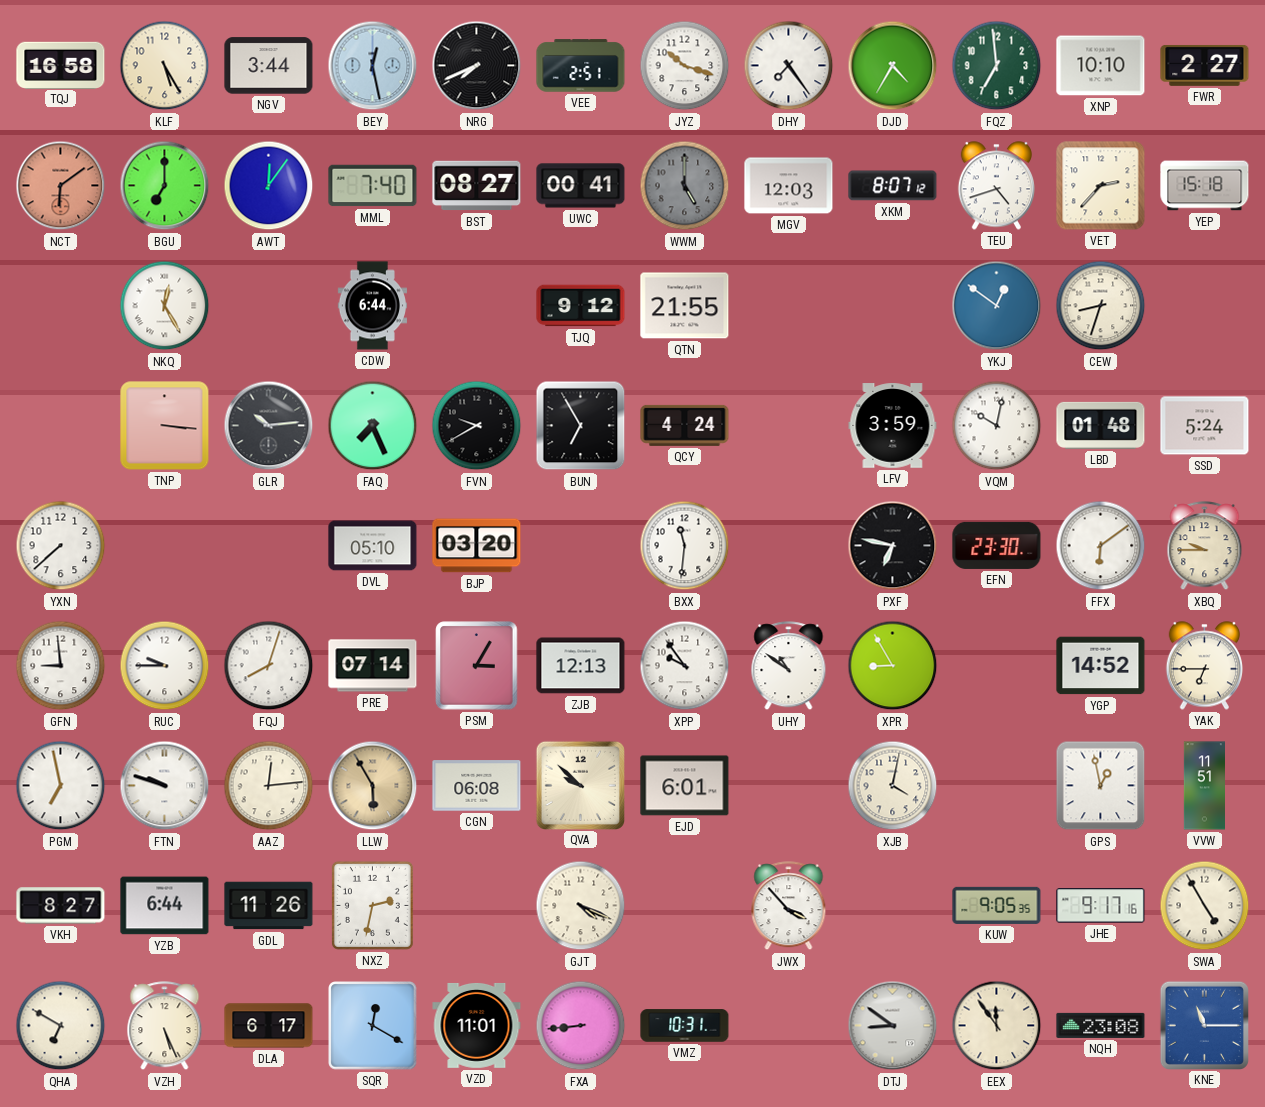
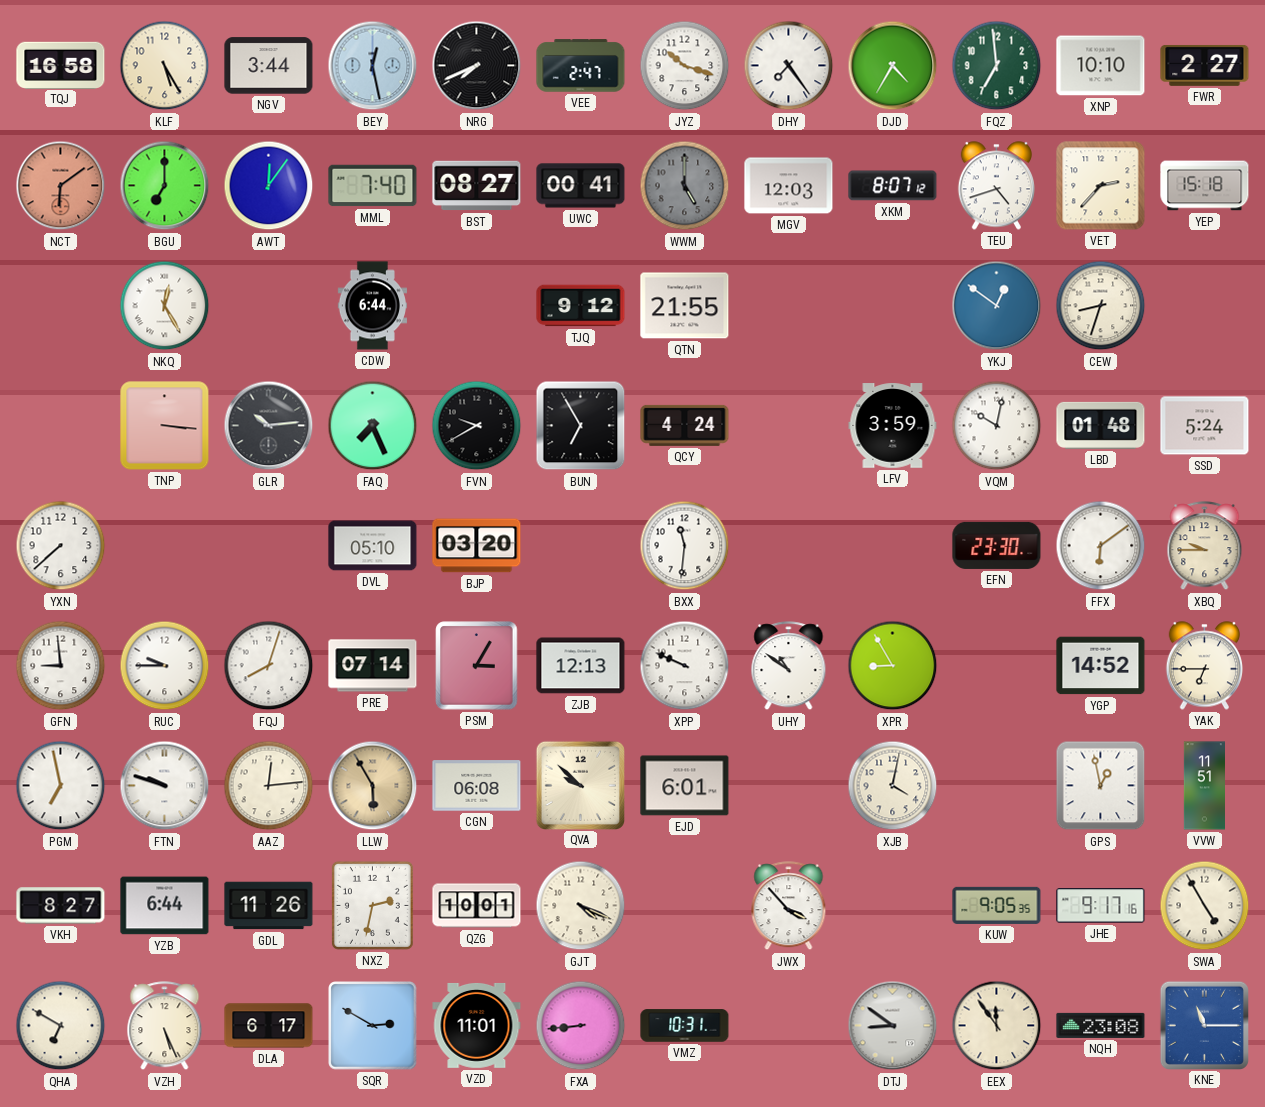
VEE: 2:51 -> 2:47 (581, 66)
PXF: 6:47 -> none (893, 546)
XPP: 9:54 -> 9:49 (685, 666)
QZG: none -> 10:01 (477, 906)
SQR: 12:20 -> 2:50 (373, 1026)
